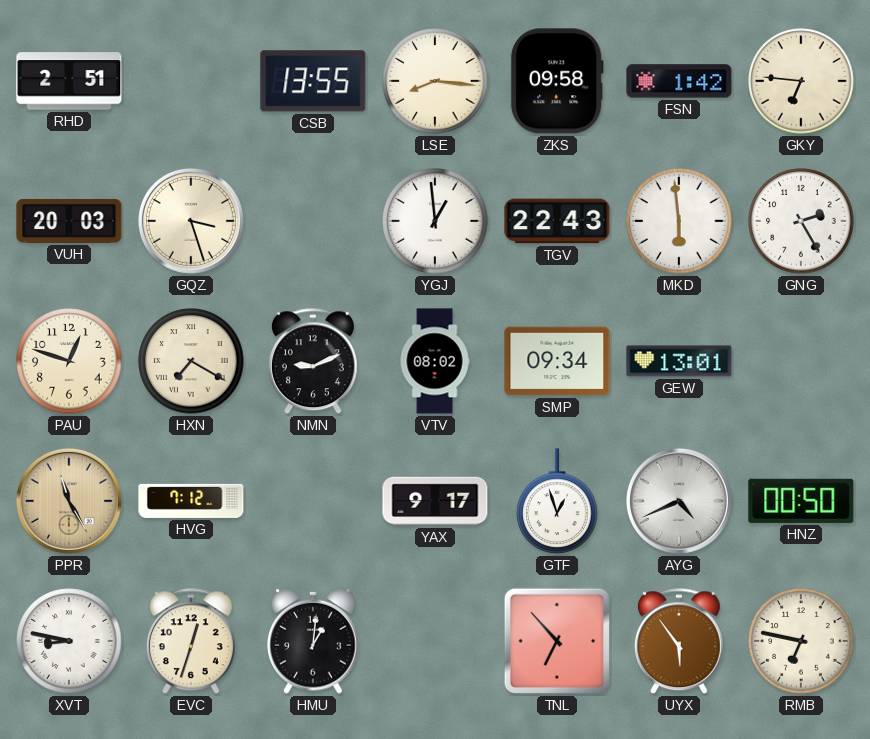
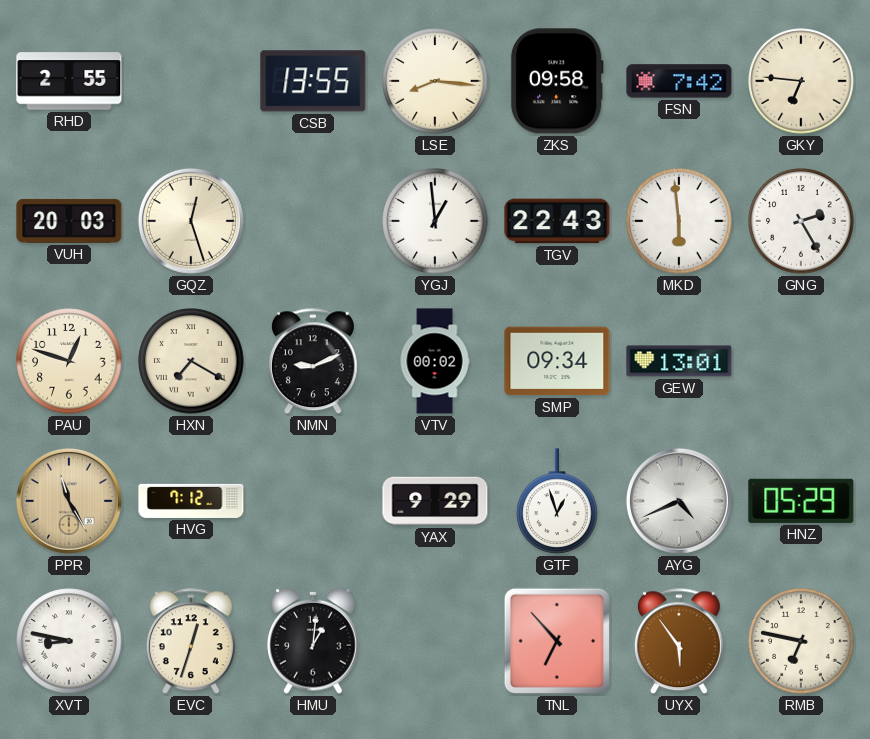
RHD: 2:51 -> 2:55 (69, 81)
FSN: 1:42 -> 7:42 (679, 81)
GQZ: 3:27 -> 12:27 (191, 221)
VTV: 08:02 -> 00:02 (435, 361)
YAX: 9:17 -> 9:29 (435, 501)
HNZ: 00:50 -> 05:29 (801, 501)
